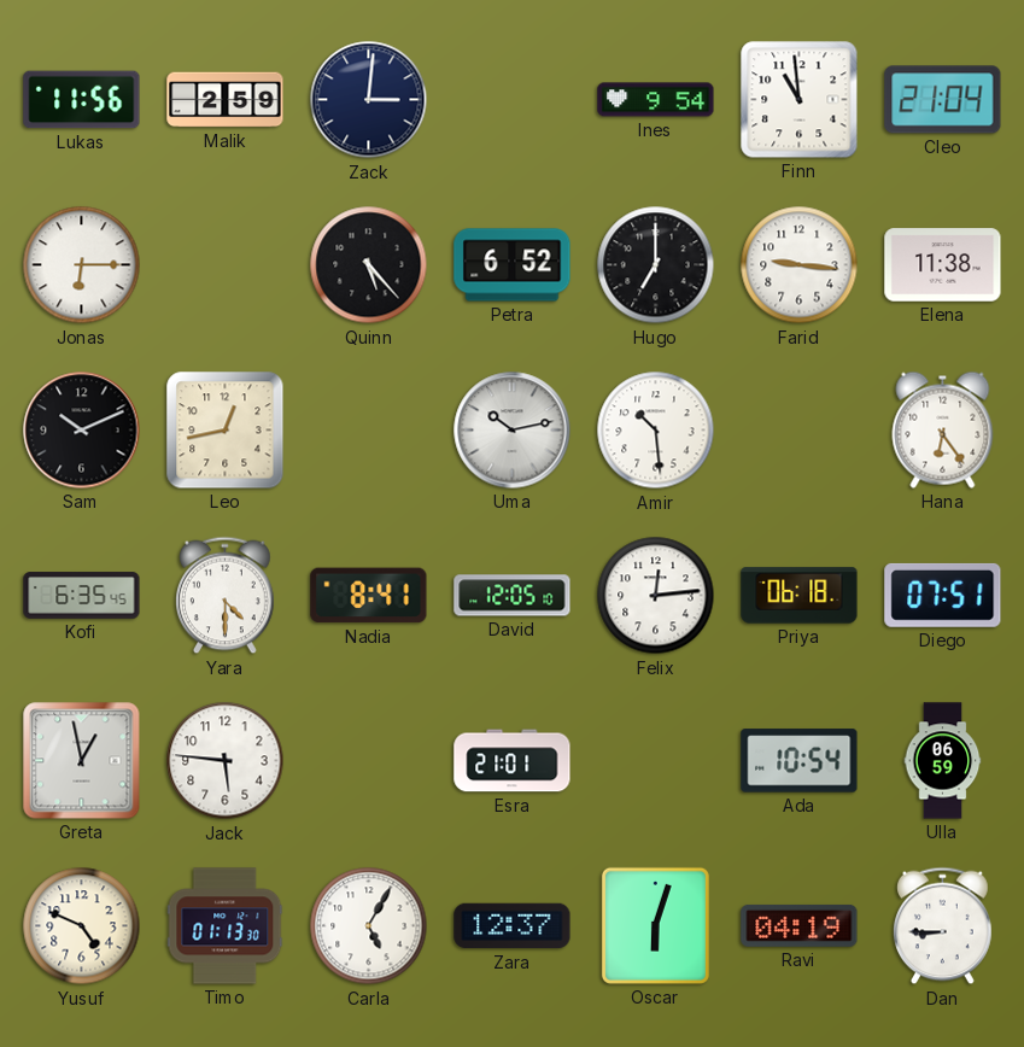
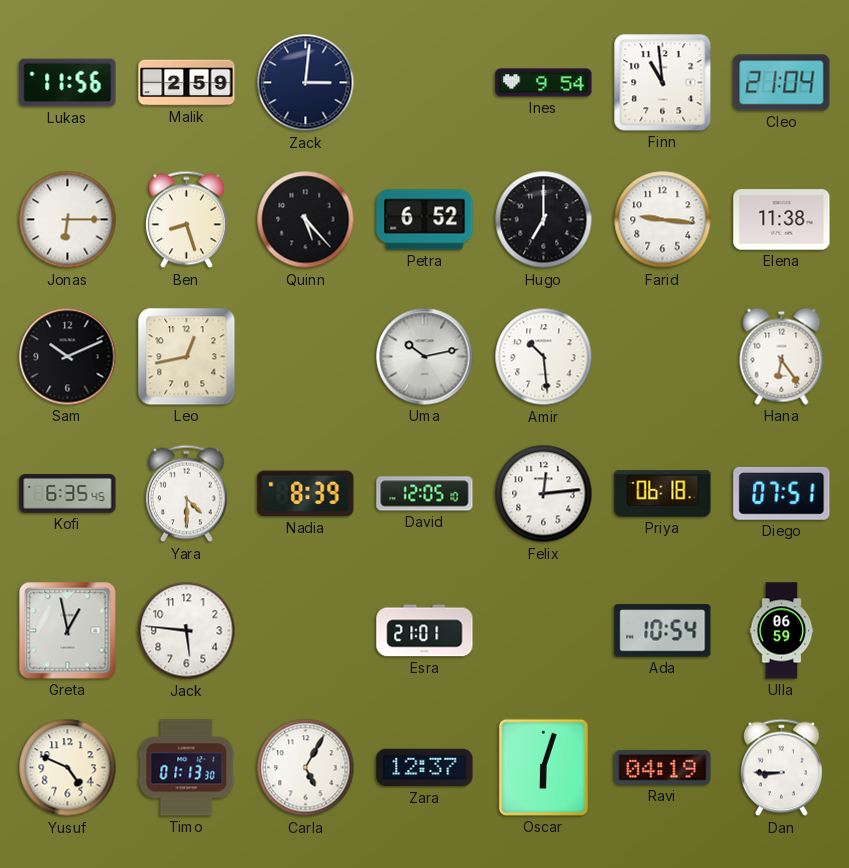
Ben: none -> 8:27 (187, 220)
Nadia: 8:41 -> 8:39 (306, 494)
